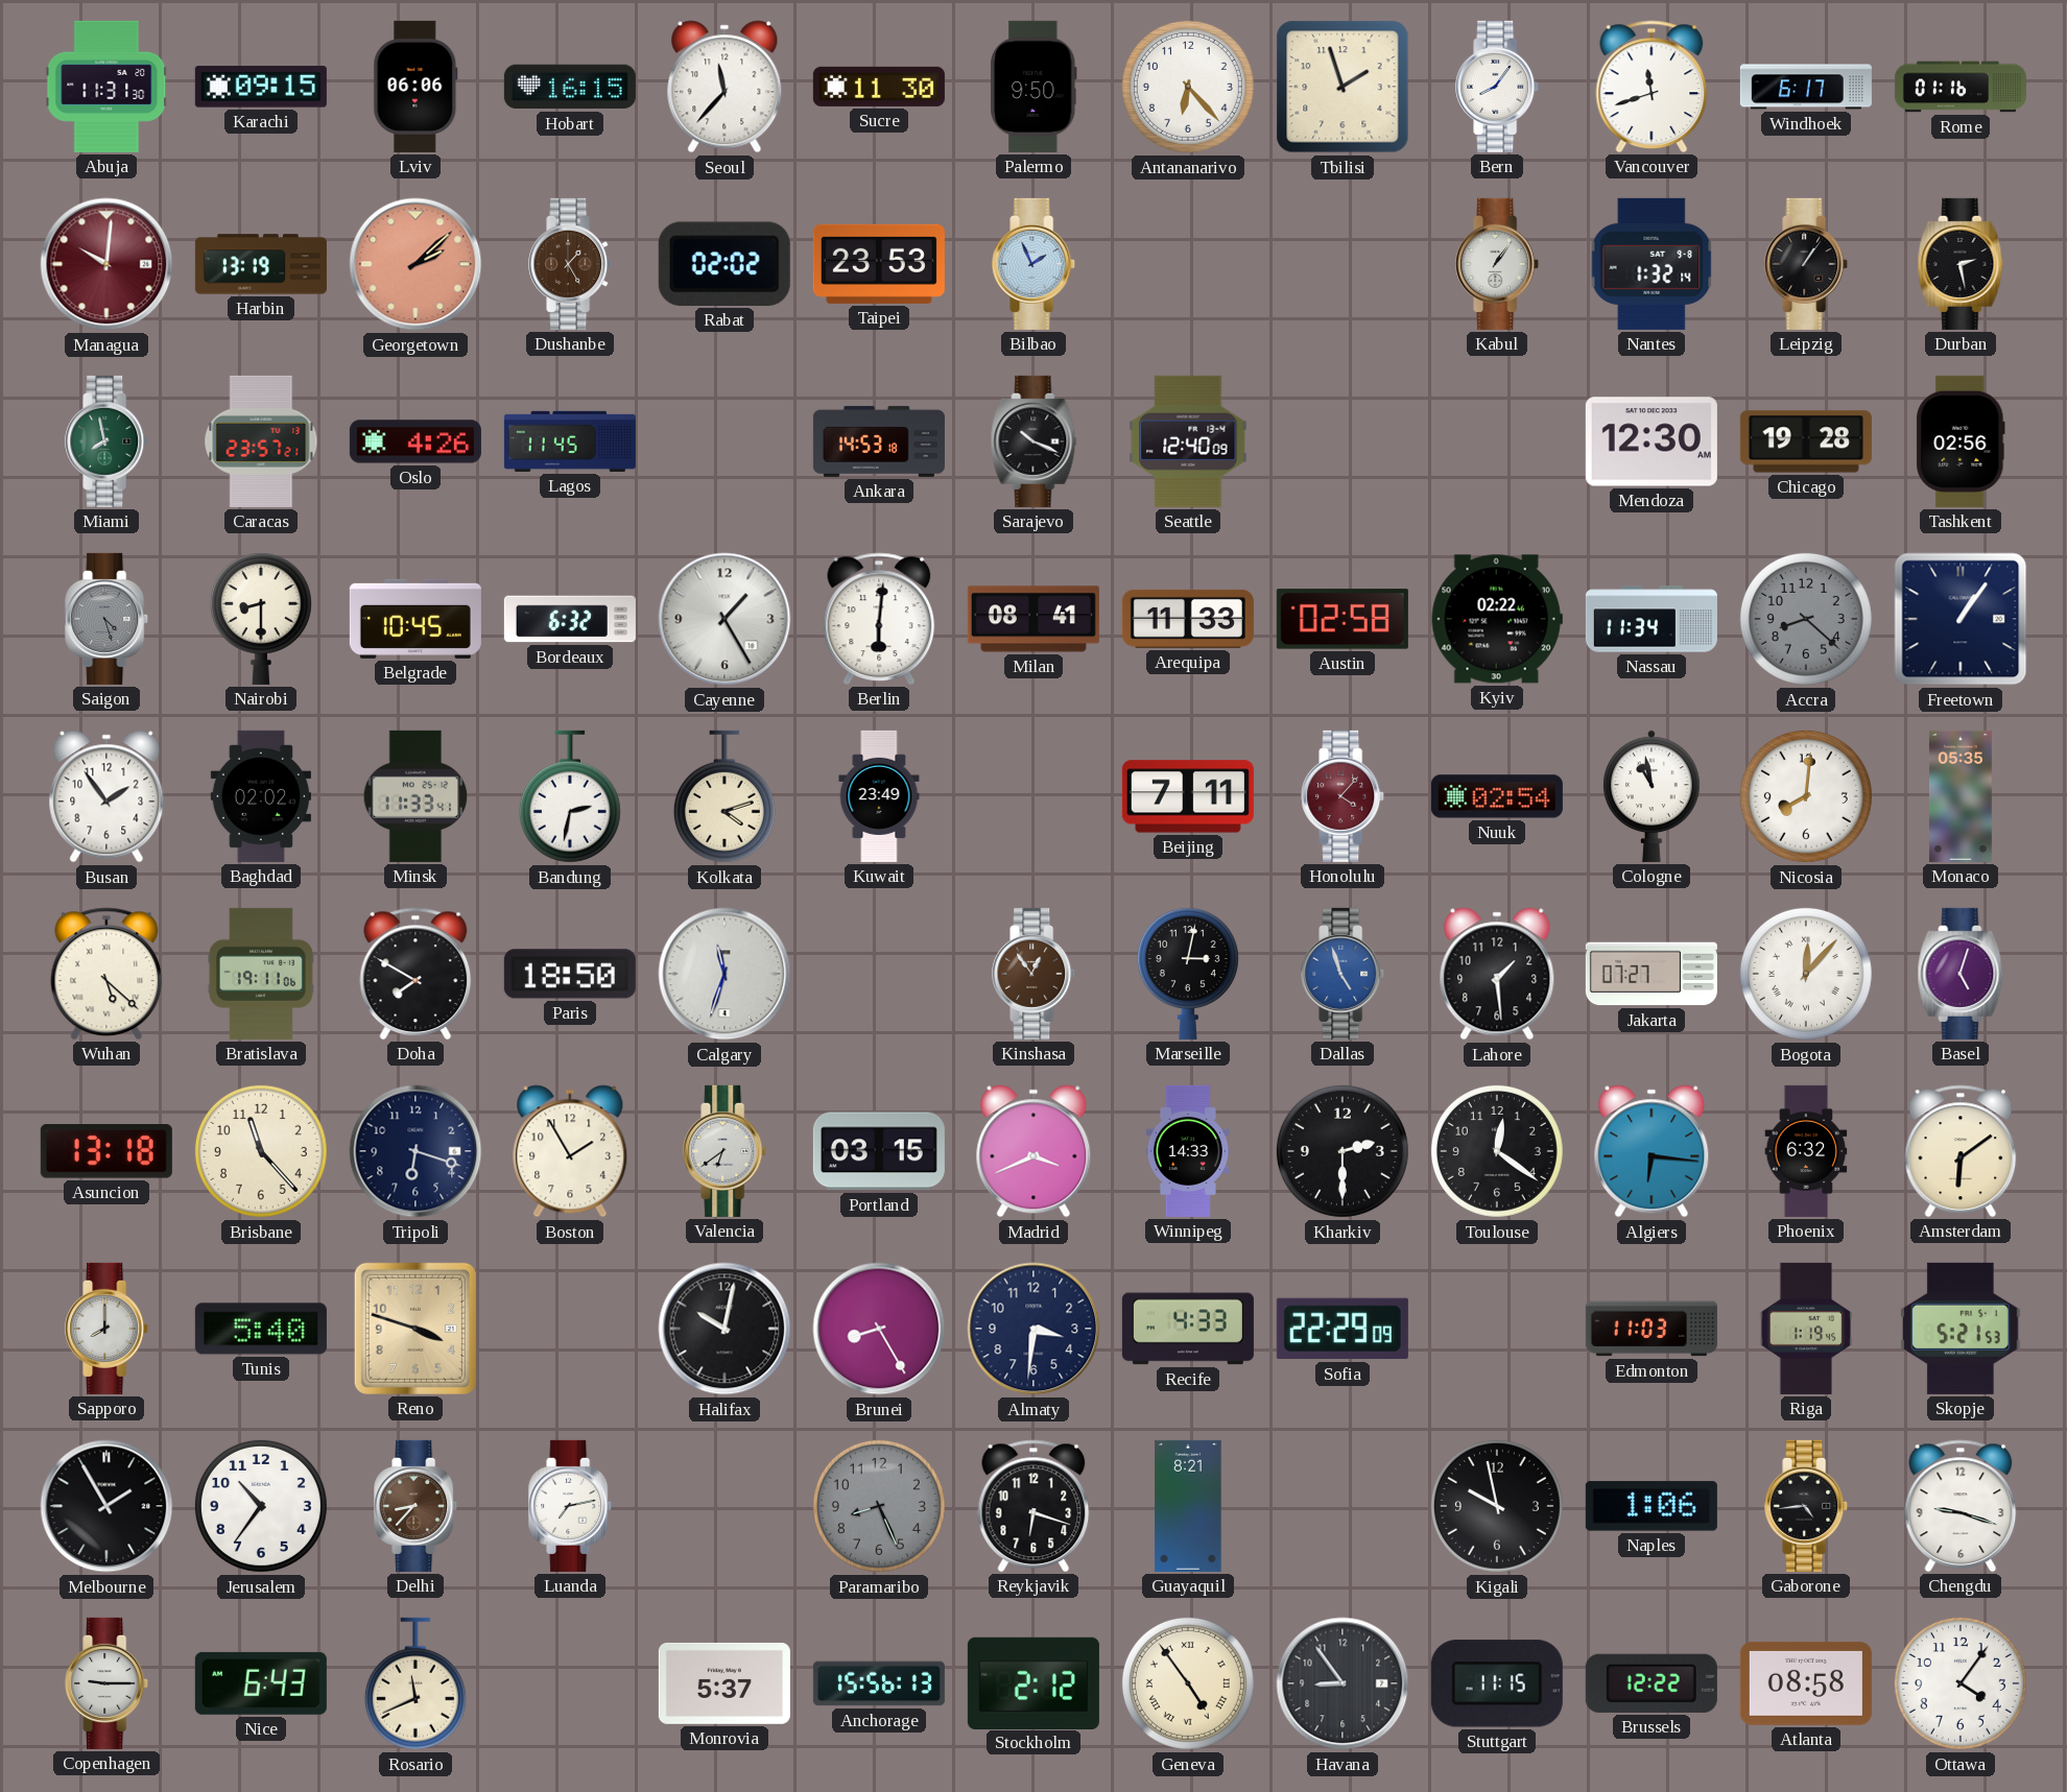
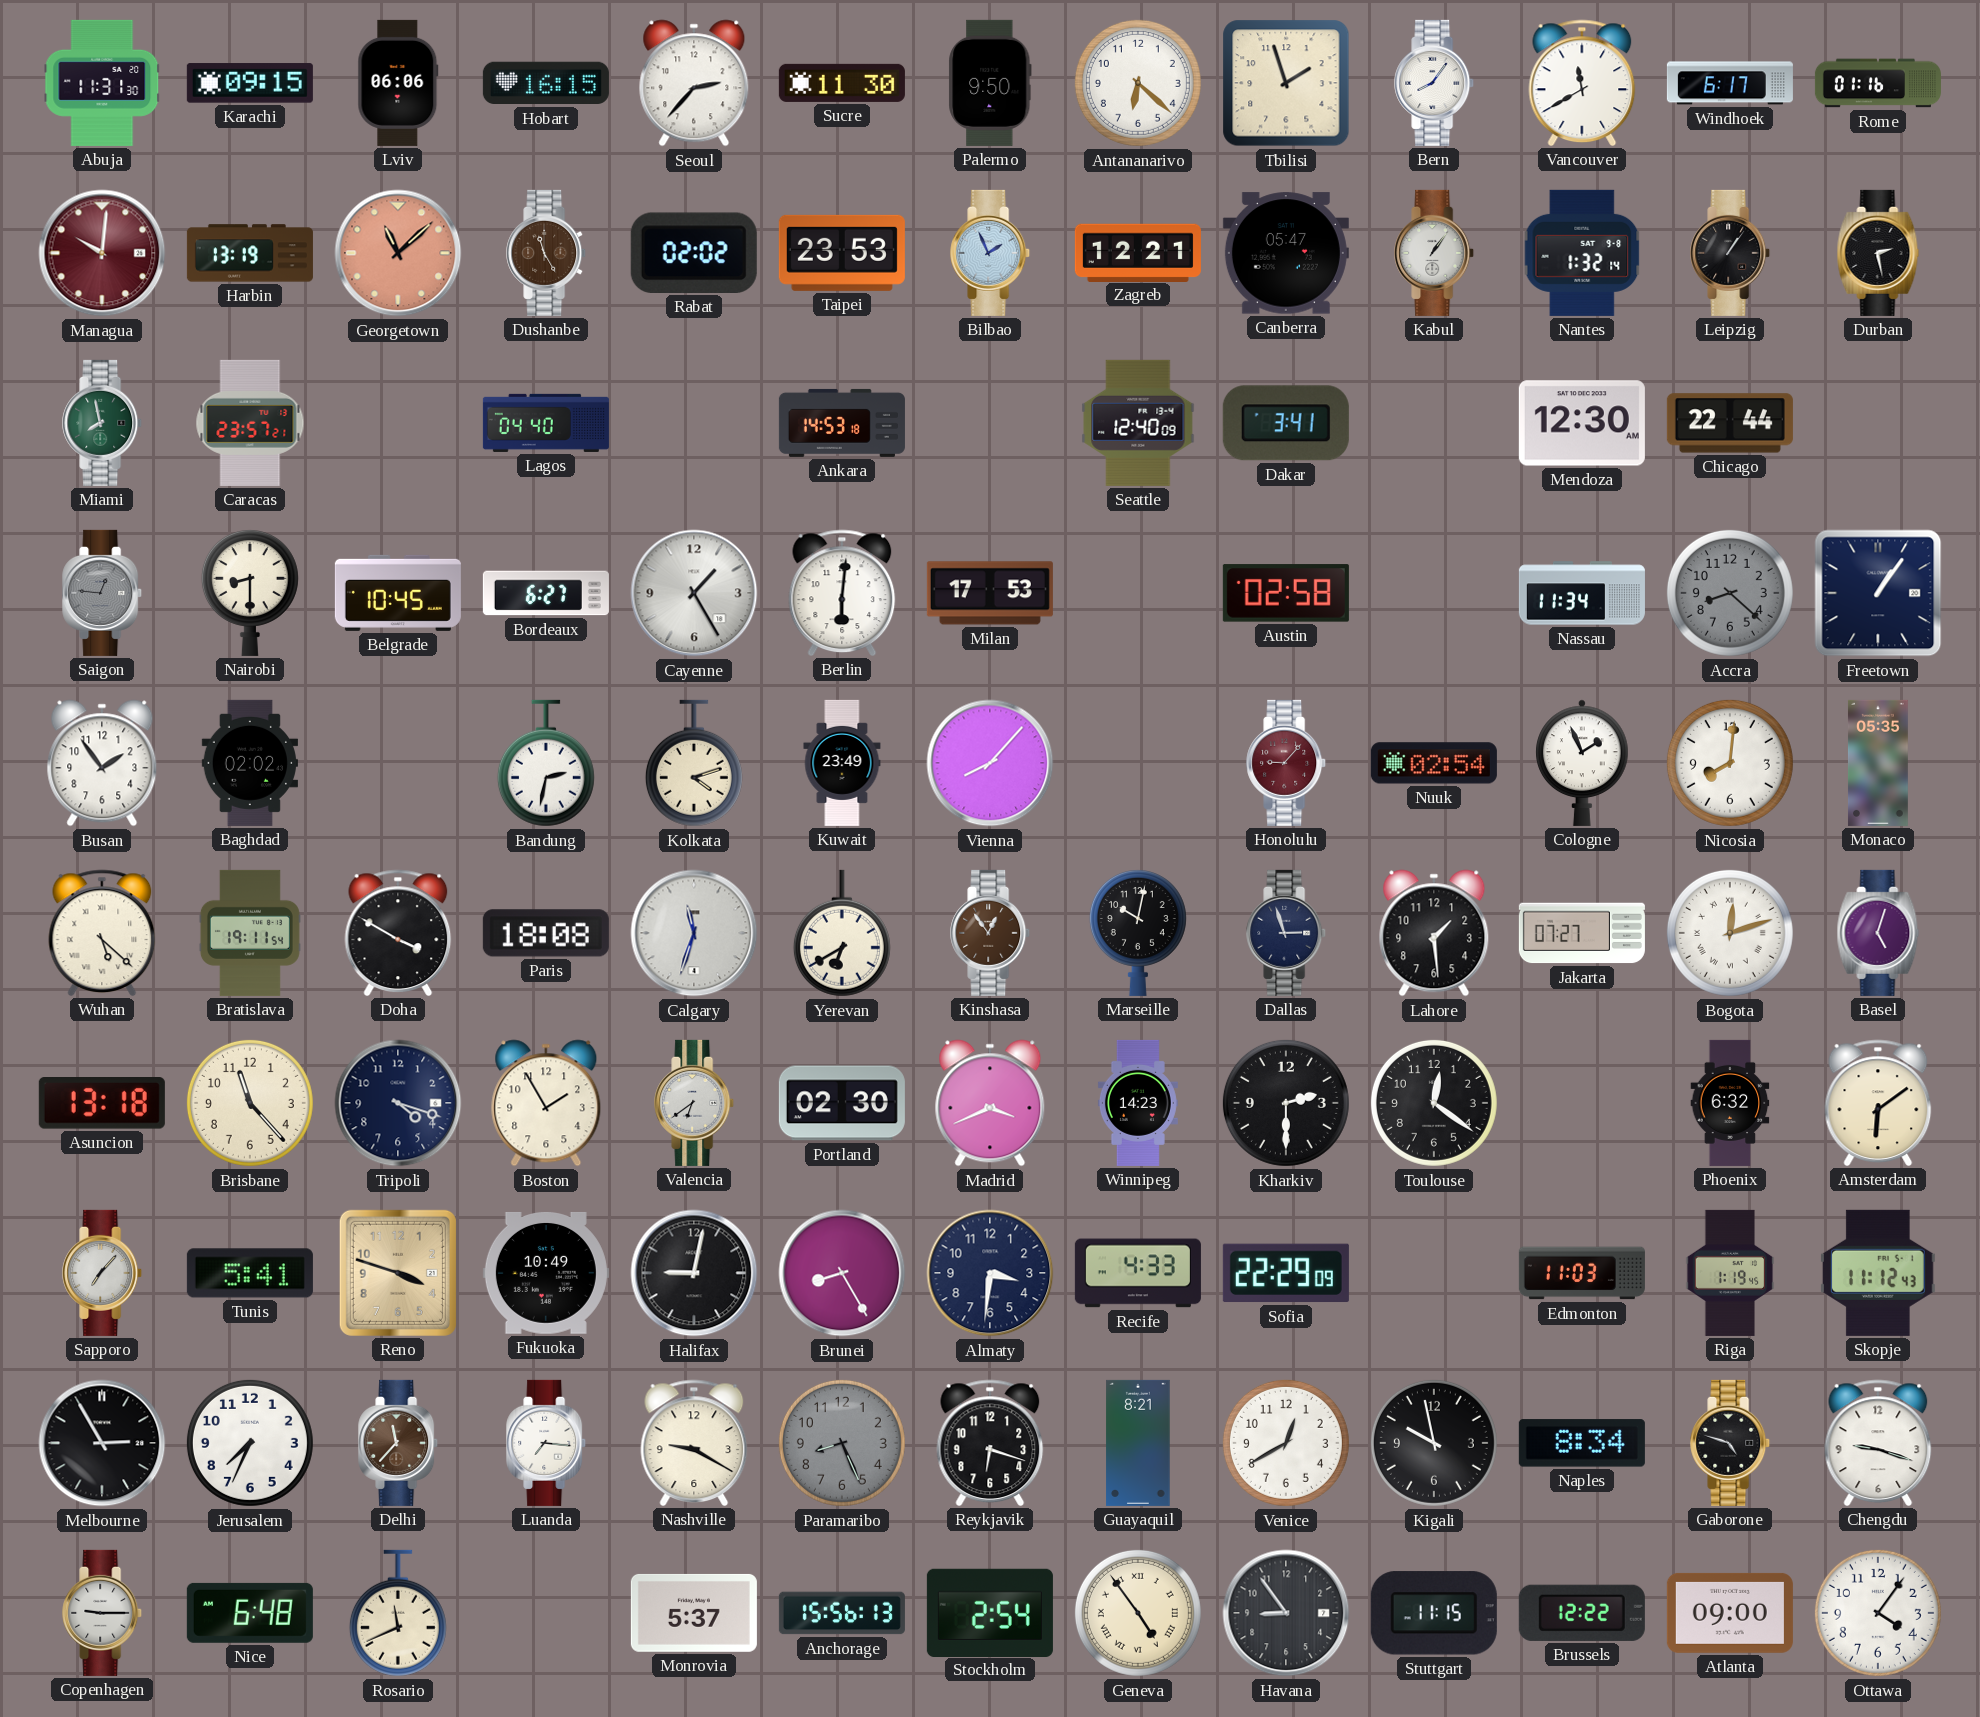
Seoul: 11:37 -> 2:37 (694, 83)
Antananarivo: 6:23 -> 6:22 (1138, 83)
Vancouver: 11:42 -> 11:40 (1582, 83)
Georgetown: 2:08 -> 11:08 (398, 253)
Dushanbe: 1:25 -> 11:25 (547, 253)
Zagreb: none -> 12:21 (1138, 252)
Canberra: none -> 05:47 (1286, 253)
Oslo: 4:26 -> none (415, 441)
Lagos: 11:45 -> 04:40 (546, 423)
Sarajevo: 10:19 -> none (1033, 441)
Dakar: none -> 3:41 (1286, 423)
Chicago: 19:28 -> 22:44 (1730, 423)
Tashkent: 02:56 -> none (1961, 441)
Saigon: 4:27 -> 12:46 (103, 593)
Bordeaux: 6:32 -> 6:27 (546, 593)
Milan: 08:41 -> 17:53 (990, 593)
Arequipa: 11:33 -> none (1188, 619)
Kyiv: 02:22 -> none (1497, 619)
Minsk: 11:33 -> none (415, 796)
Vienna: none -> 8:07 (990, 763)
Beijing: 7:11 -> none (1188, 796)
Honolulu: 4:07 -> 9:07 (1287, 763)
Cologne: 10:58 -> 1:56 (1582, 763)
Bratislava: 19:11:06 -> 19:11:54 (250, 933)
Doha: 7:50 -> 3:50 (398, 933)
Paris: 18:50 -> 18:08 (546, 933)
Yerevan: none -> 6:40 (842, 933)
Marseille: 3:02 -> 10:02 (1138, 933)
Dallas: 4:57 -> 2:57 (1287, 933)
Dallas dial: blue -> navy (1287, 933)
Bogota: 12:07 -> 12:12 (1730, 933)
Tripoli: 6:18 -> 4:18 (398, 1103)
Portland: 03:15 -> 02:30 (842, 1103)
Winnipeg: 14:33 -> 14:23 (1138, 1103)
Algiers: 6:16 -> none (1652, 1151)
Sapporo: 8:00 -> 7:07 (103, 1273)
Tunis: 5:40 -> 5:41 (250, 1273)
Fukuoka: none -> 10:49 (546, 1273)
Halifax: 10:02 -> 9:02 (694, 1273)
Skopje: 5:21 -> 11:12 (1878, 1273)
Melbourne: 1:55 -> 2:55 (102, 1443)
Jerusalem: 10:36 -> 7:34 (250, 1443)
Delhi: 8:37 -> 11:37 (399, 1443)
Luanda: 7:13 -> 7:16 (547, 1443)
Nashville: none -> 9:20 (694, 1443)
Venice: none -> 12:40 (1286, 1443)
Naples: 1:06 -> 8:34 (1582, 1443)
Gaborone: 4:44 -> 4:48 (1731, 1443)
Nice: 6:43 -> 6:48 (250, 1613)
Stockholm: 2:12 -> 2:54 (990, 1612)
Atlanta: 08:58 -> 09:00 (1730, 1613)
